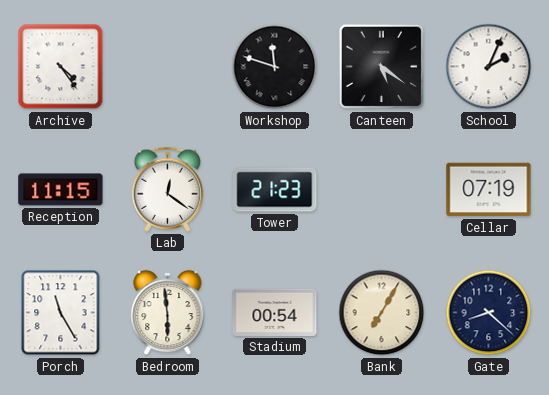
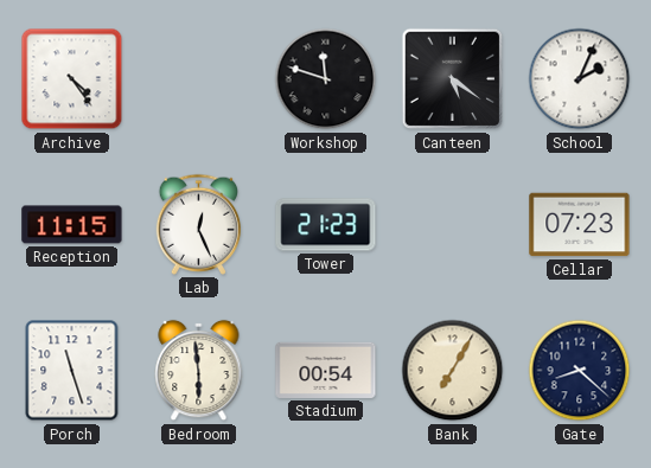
Lab: 12:21 -> 12:26 (199, 224)
Cellar: 07:19 -> 07:23 (580, 225)
Porch: 11:25 -> 11:27 (72, 371)
